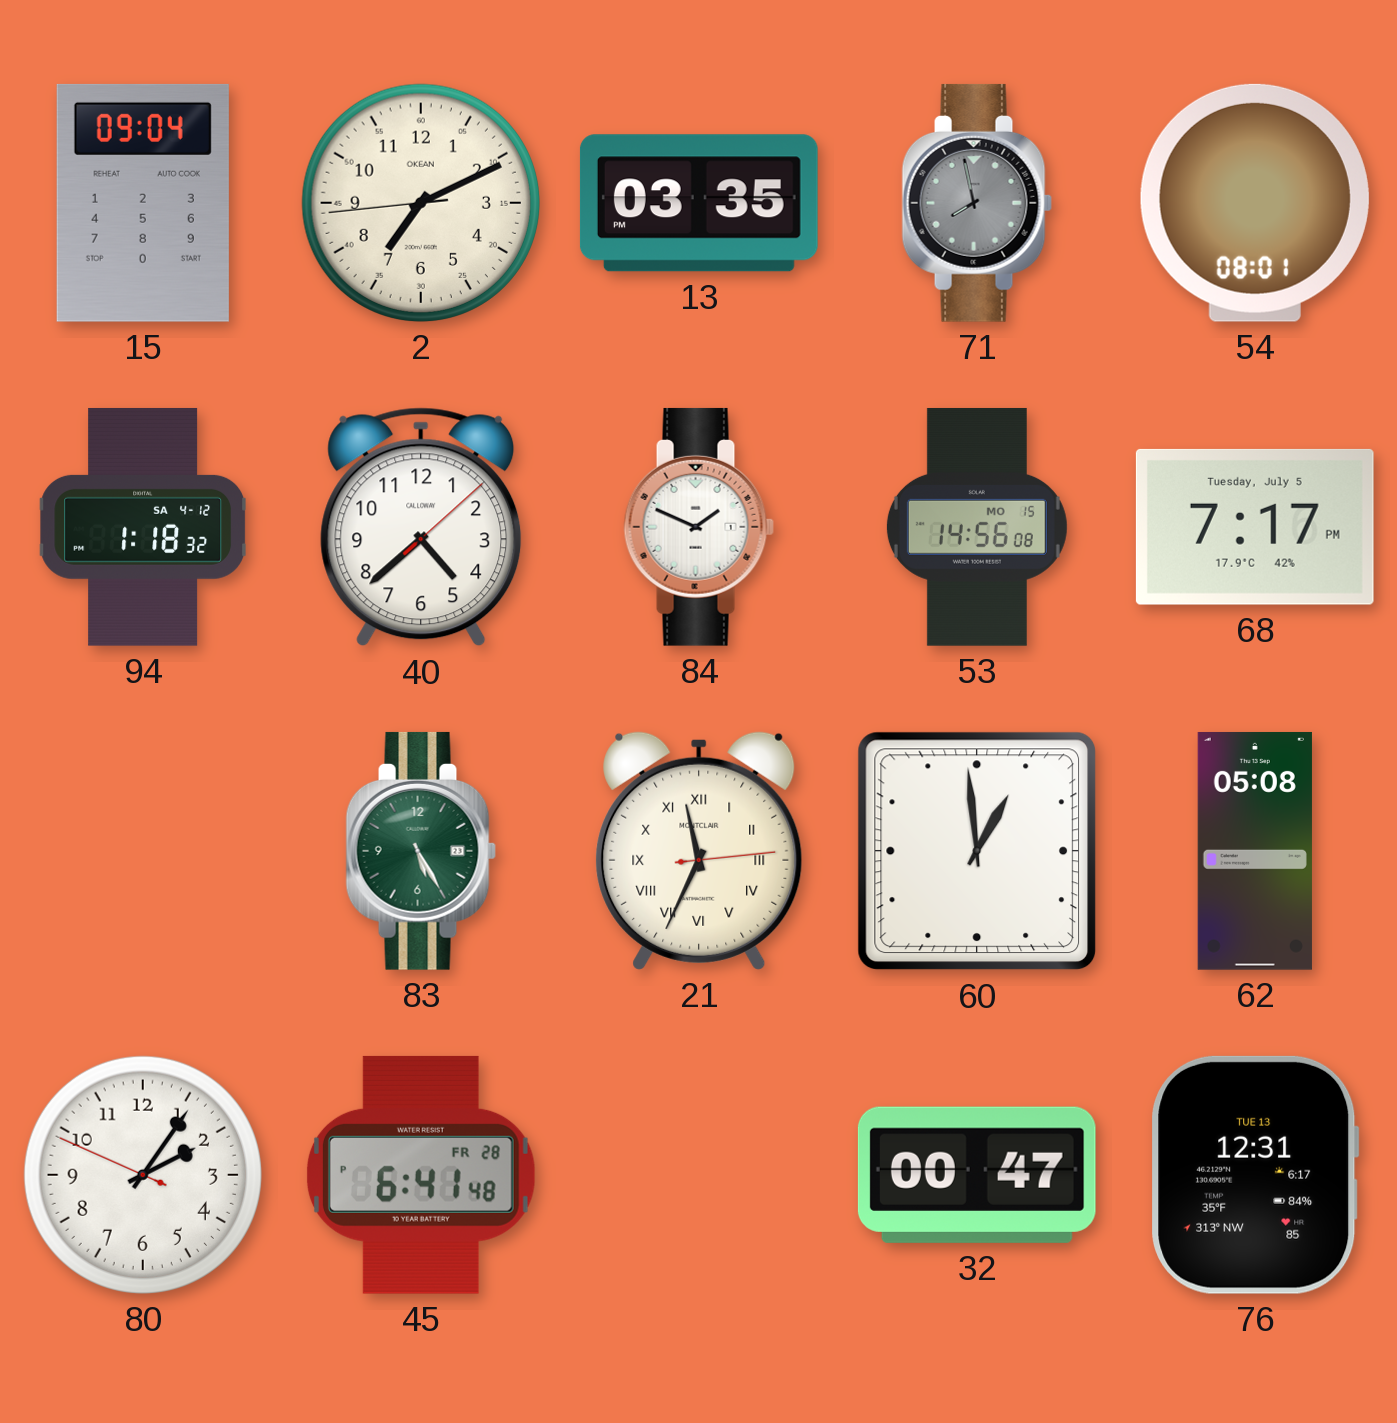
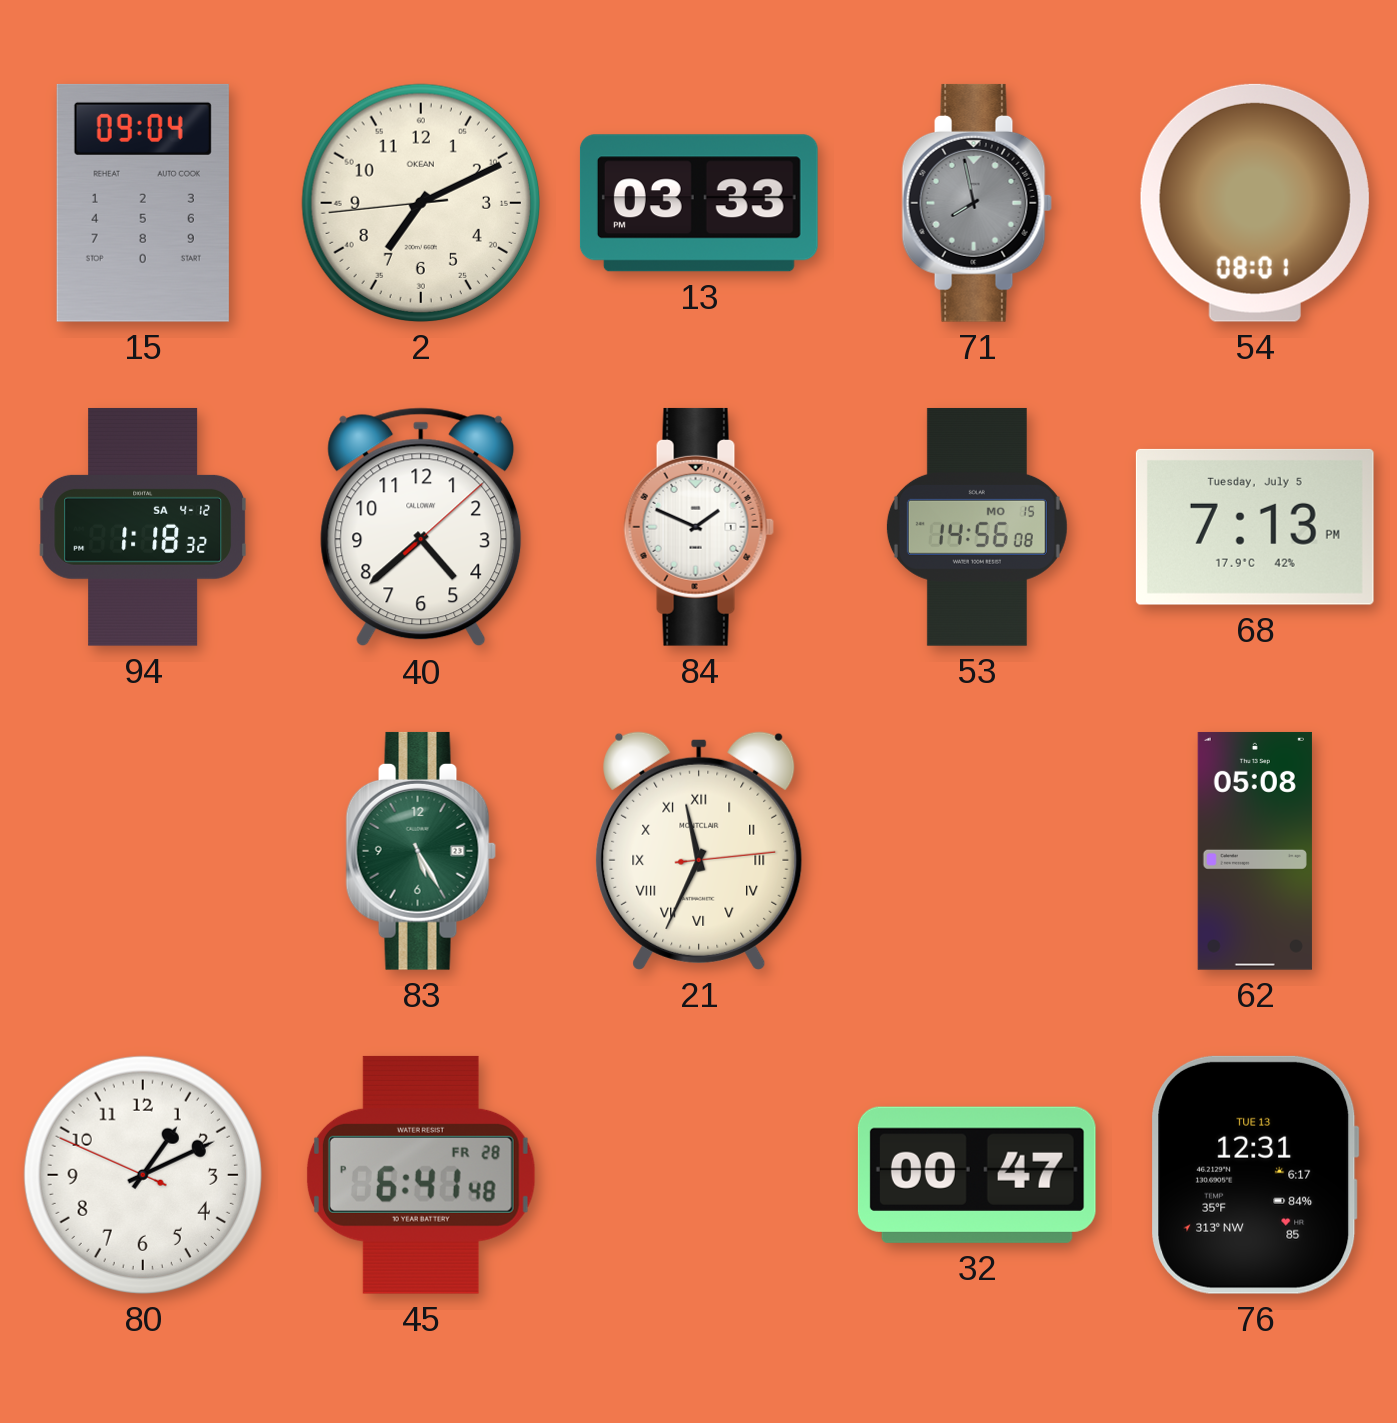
13: 03:35 -> 03:33 (699, 203)
68: 7:17 -> 7:13 (1255, 527)
60: 12:59 -> none (977, 851)
80: 2:05 -> 1:10 (143, 1175)
